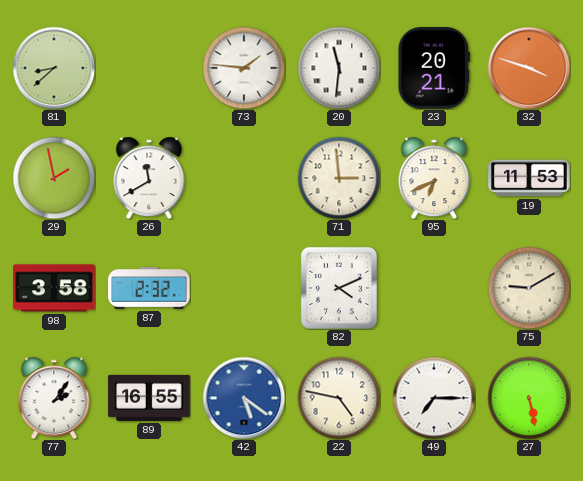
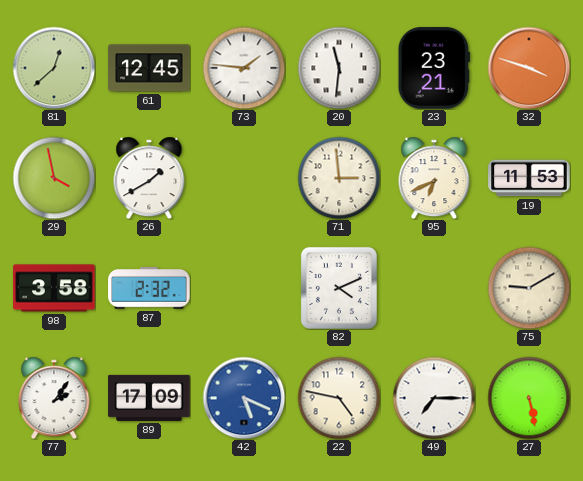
81: 8:38 -> 12:38 (54, 68)
61: none -> 12:45 (149, 68)
23: 20:21 -> 23:21 (434, 68)
29: 1:58 -> 3:58 (54, 178)
26: 11:40 -> 1:40 (149, 178)
89: 16:55 -> 17:09 (149, 398)
42: 5:21 -> 5:19 (244, 398)
